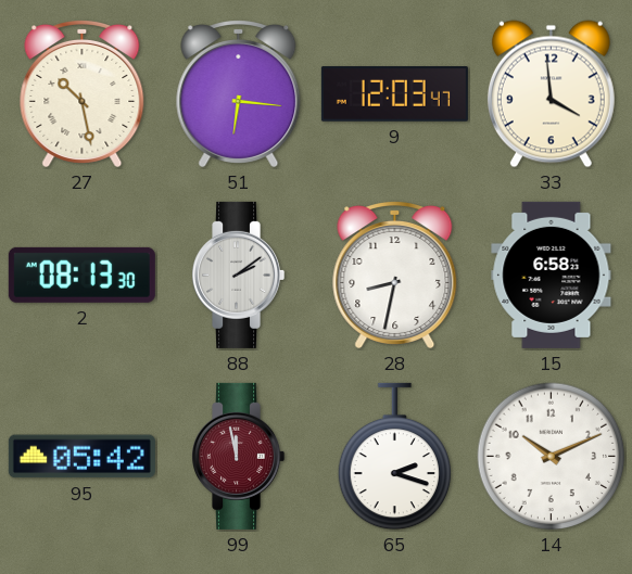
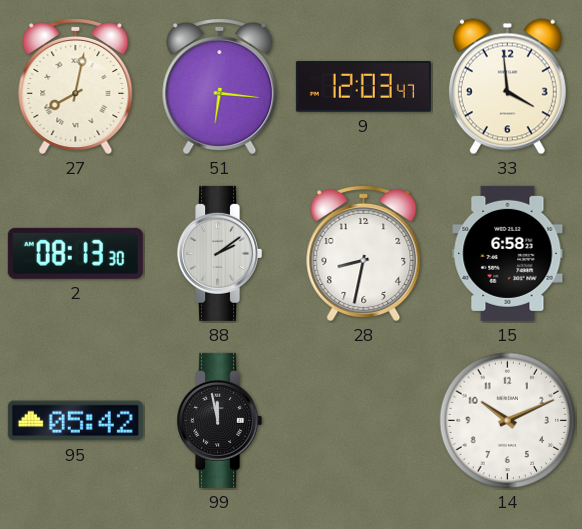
27: 10:28 -> 8:02 (76, 87)
99 dial: burgundy -> black (220, 420)
65: 2:18 -> none (395, 457)
